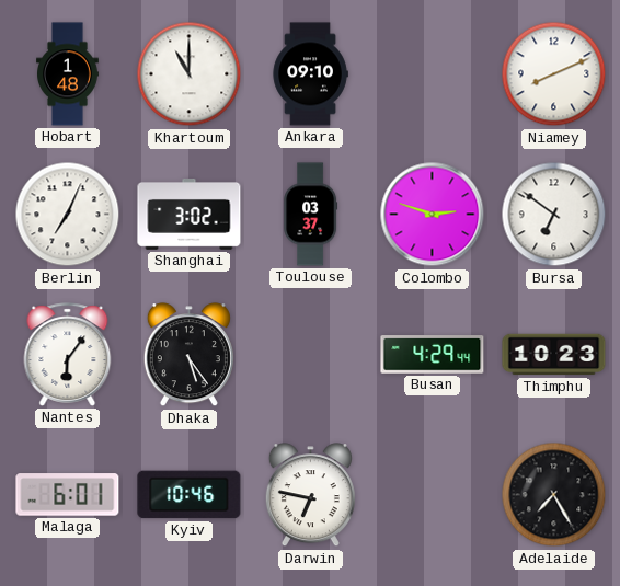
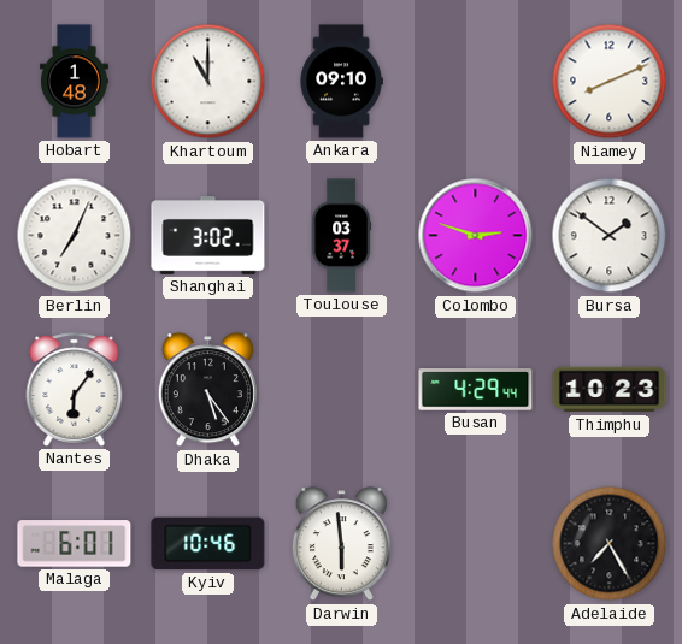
Bursa: 6:51 -> 1:51 (610, 236)
Darwin: 6:47 -> 5:59 (341, 544)
